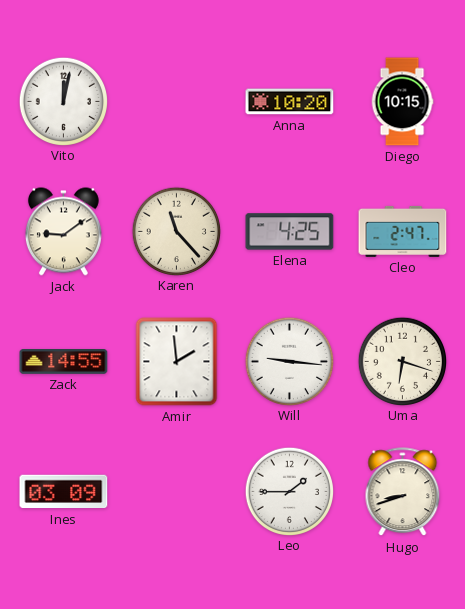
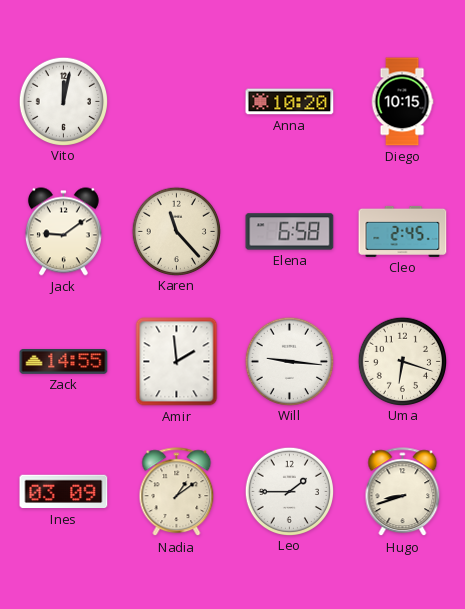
Elena: 4:25 -> 6:58 (290, 232)
Cleo: 2:47 -> 2:45 (403, 231)
Nadia: none -> 1:09 (177, 492)
